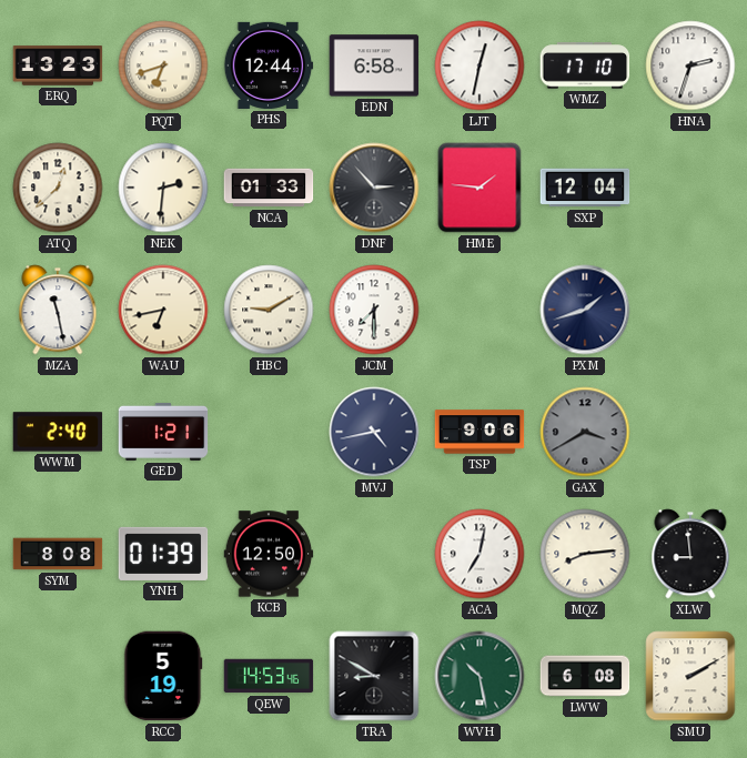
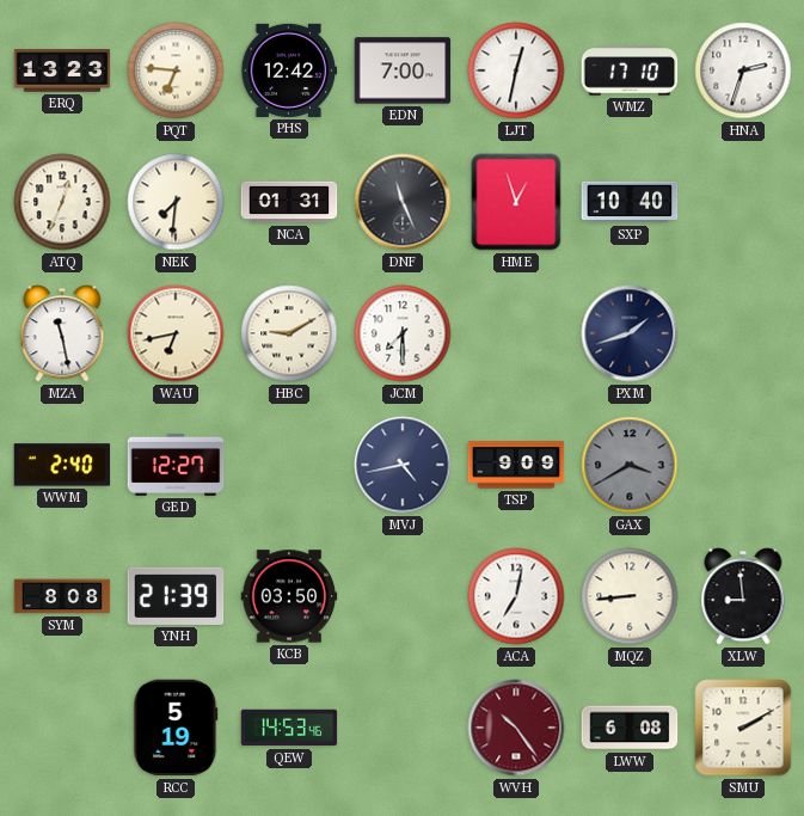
PQT: 6:42 -> 6:46 (176, 70)
PHS: 12:44 -> 12:42 (289, 70)
EDN: 6:58 -> 7:00 (403, 70)
ATQ: 12:38 -> 12:34 (62, 202)
NEK: 2:31 -> 7:31 (176, 202)
NCA: 01:33 -> 01:31 (289, 202)
DNF: 2:53 -> 11:26 (403, 202)
HME: 1:46 -> 12:57 (516, 202)
SXP: 12:04 -> 10:40 (630, 202)
GED: 1:21 -> 12:27 (176, 465)
TSP: 9:06 -> 9:09 (516, 465)
YNH: 01:39 -> 21:39 (176, 596)
KCB: 12:50 -> 03:50 (289, 596)
MQZ: 8:14 -> 8:44 (630, 596)
TRA: 8:50 -> none (374, 676)
WVH: 10:28 -> 10:24 (516, 728)
WVH dial: green -> burgundy (516, 728)
